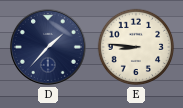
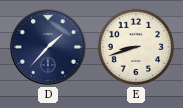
E: 8:46 -> 8:42 (136, 47)
